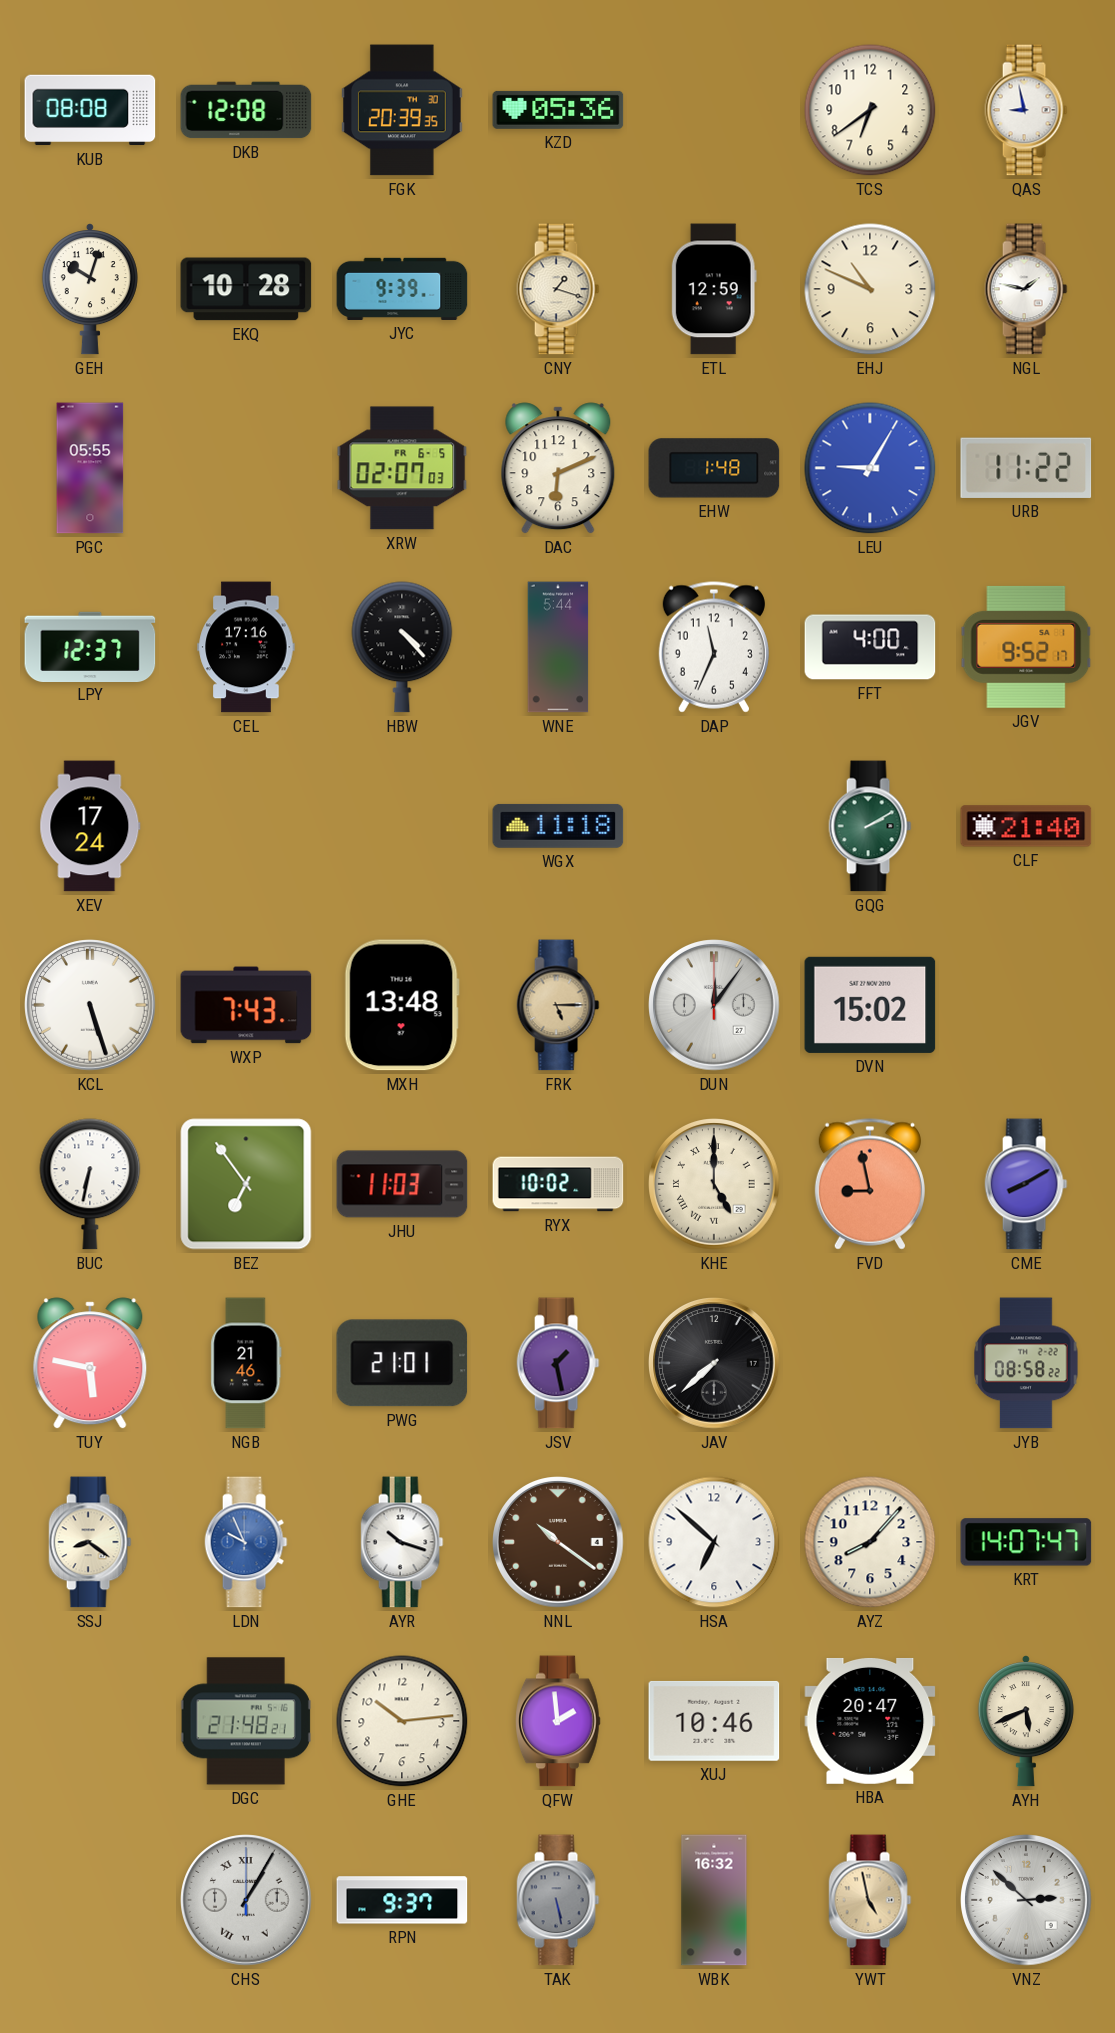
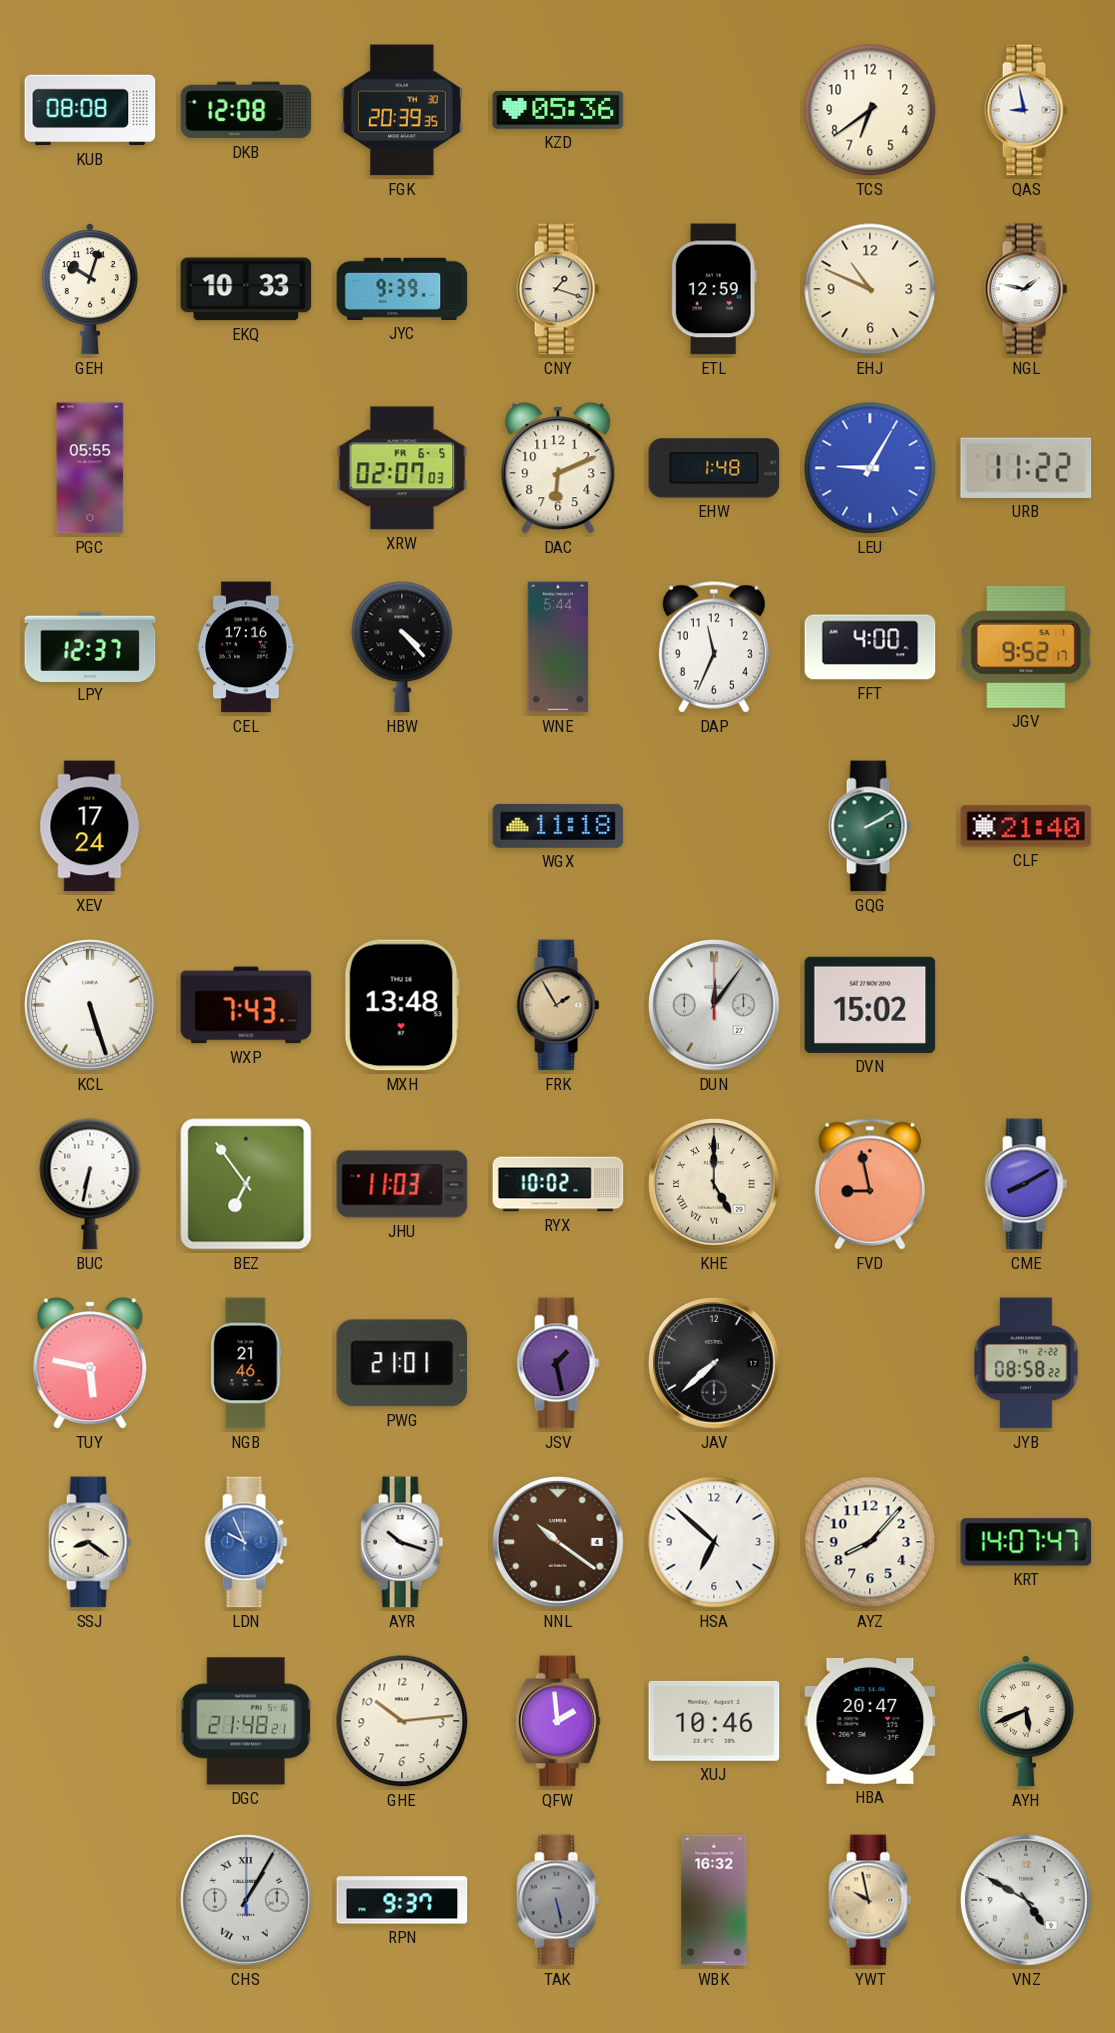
EKQ: 10:28 -> 10:33 (246, 289)
FRK: 5:15 -> 1:55 (558, 1005)
YWT: 4:58 -> 9:58 (870, 1900)
VNZ: 2:52 -> 4:50 (1026, 1900)
